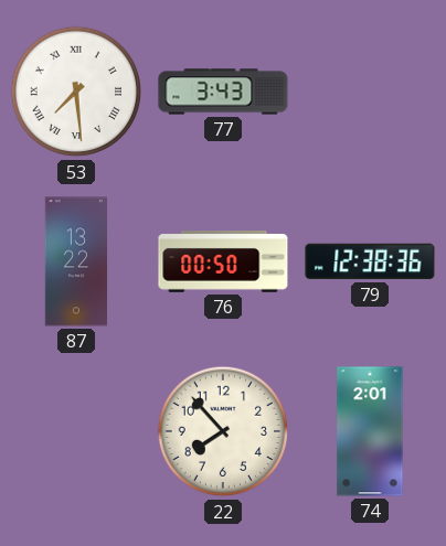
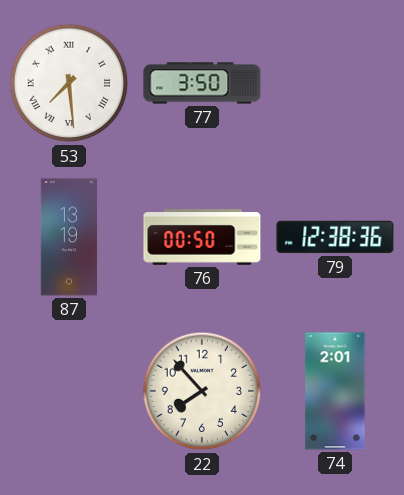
77: 3:43 -> 3:50 (202, 83)
87: 13:22 -> 13:19 (68, 237)
